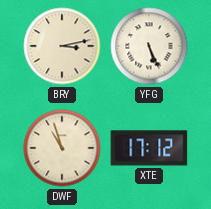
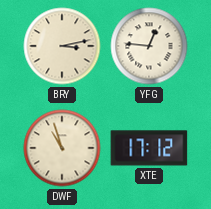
YFG: 5:26 -> 12:46 (149, 46)
